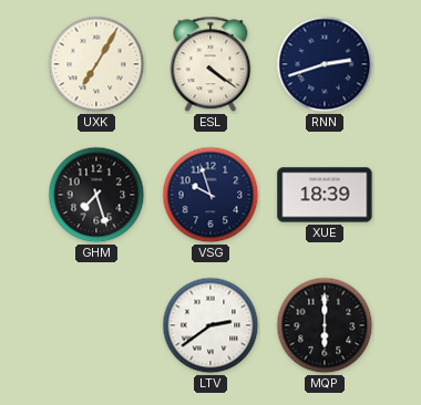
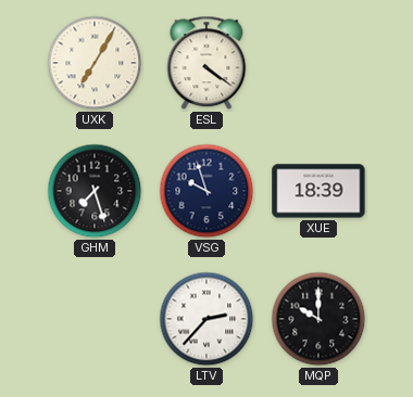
RNN: 2:42 -> none (325, 64)
LTV: 2:39 -> 2:37 (206, 319)
MQP: 6:00 -> 10:00 (318, 319)
